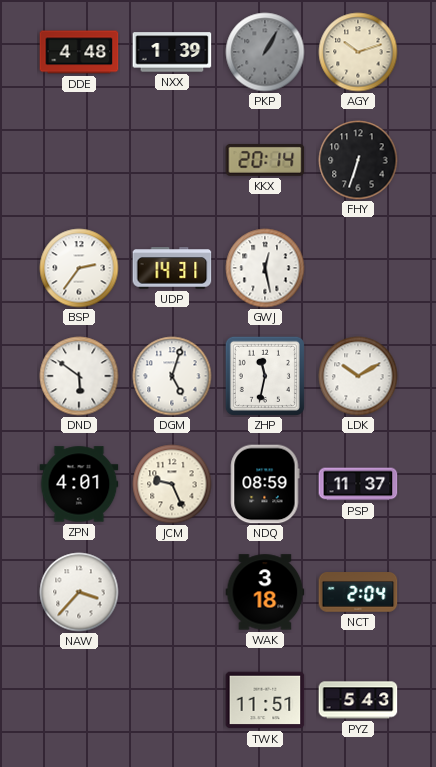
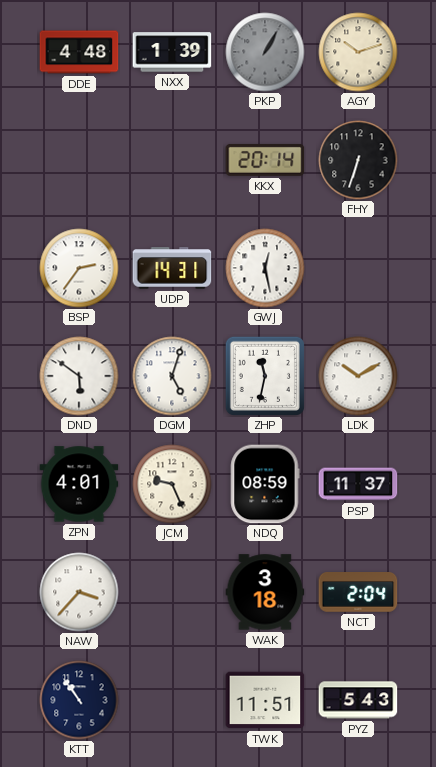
KTT: none -> 10:54 (79, 700)
